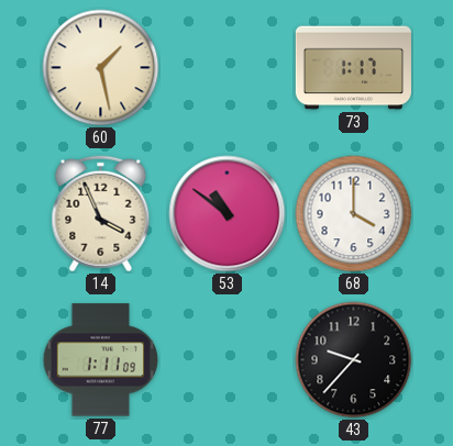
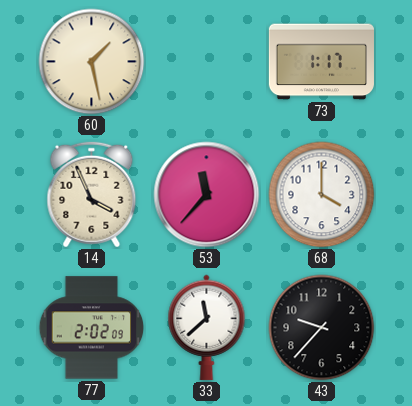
53: 10:51 -> 11:37 (207, 195)
77: 1:11 -> 2:02 (92, 328)
33: none -> 11:38 (207, 327)
